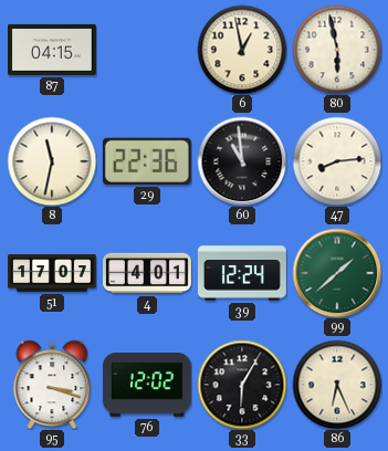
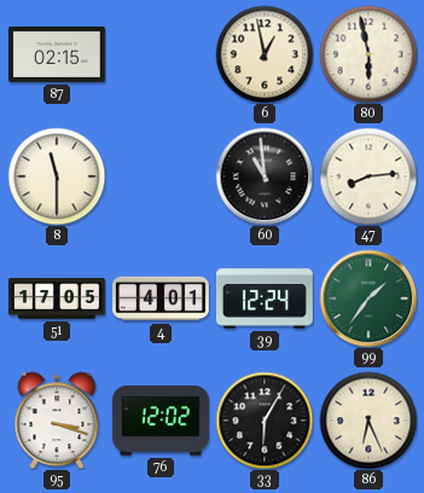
87: 04:15 -> 02:15 (58, 54)
8: 11:32 -> 11:30 (57, 176)
29: 22:36 -> none (147, 161)
51: 17:07 -> 17:05 (58, 298)
99: 1:38 -> 1:36 (368, 298)
